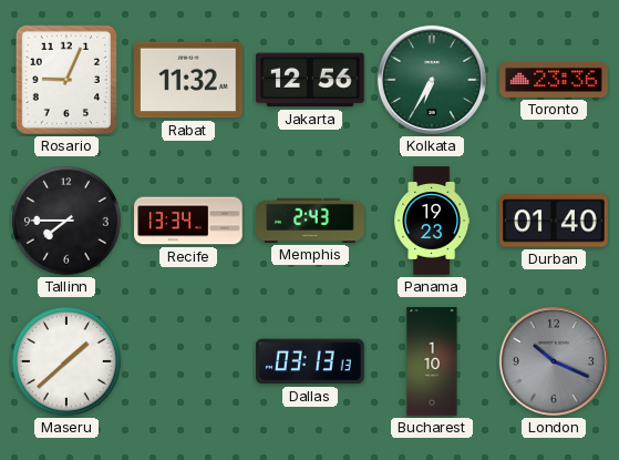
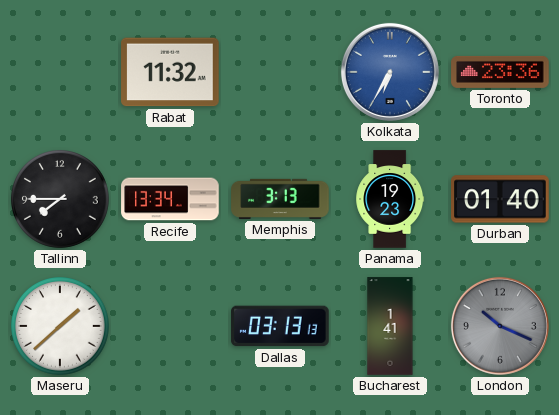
Rosario: 9:04 -> none (66, 80)
Jakarta: 12:56 -> none (311, 80)
Kolkata dial: green -> blue (390, 72)
Memphis: 2:43 -> 3:13 (280, 199)
Bucharest: 1:10 -> 1:41 (390, 326)
